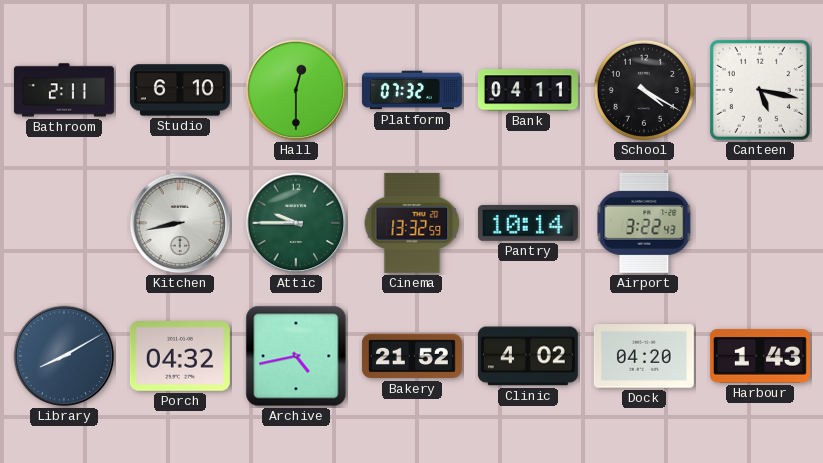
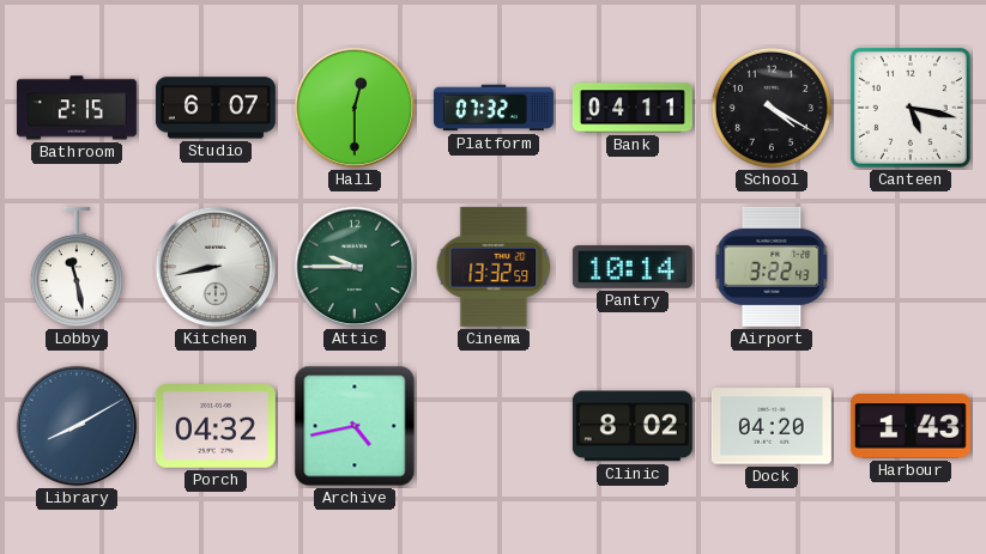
Bathroom: 2:11 -> 2:15 (77, 108)
Studio: 6:10 -> 6:07 (216, 108)
Lobby: none -> 11:28 (77, 267)
Bakery: 21:52 -> none (412, 356)
Clinic: 4:02 -> 8:02 (633, 426)
